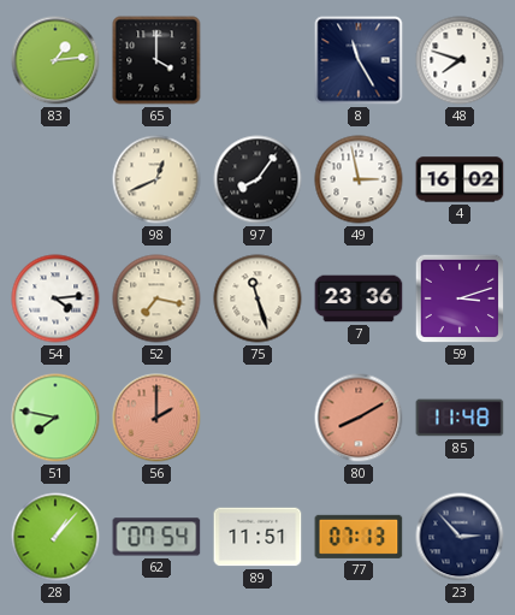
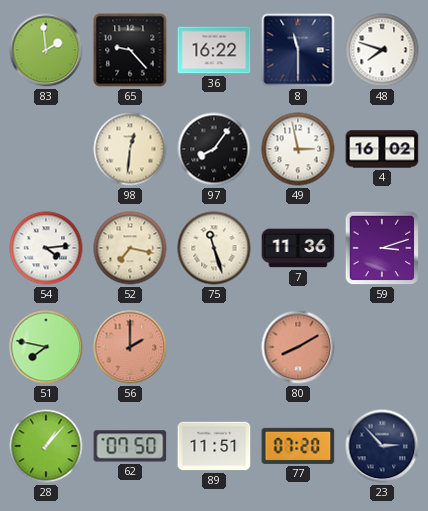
83: 1:14 -> 1:59 (46, 50)
65: 4:00 -> 9:23 (130, 50)
36: none -> 16:22 (214, 50)
8: 11:25 -> 11:30 (298, 50)
98: 12:41 -> 12:31 (130, 149)
7: 23:36 -> 11:36 (298, 248)
85: 11:48 -> none (460, 418)
62: 07:54 -> 07:50 (130, 446)
77: 07:13 -> 07:20 (298, 446)
